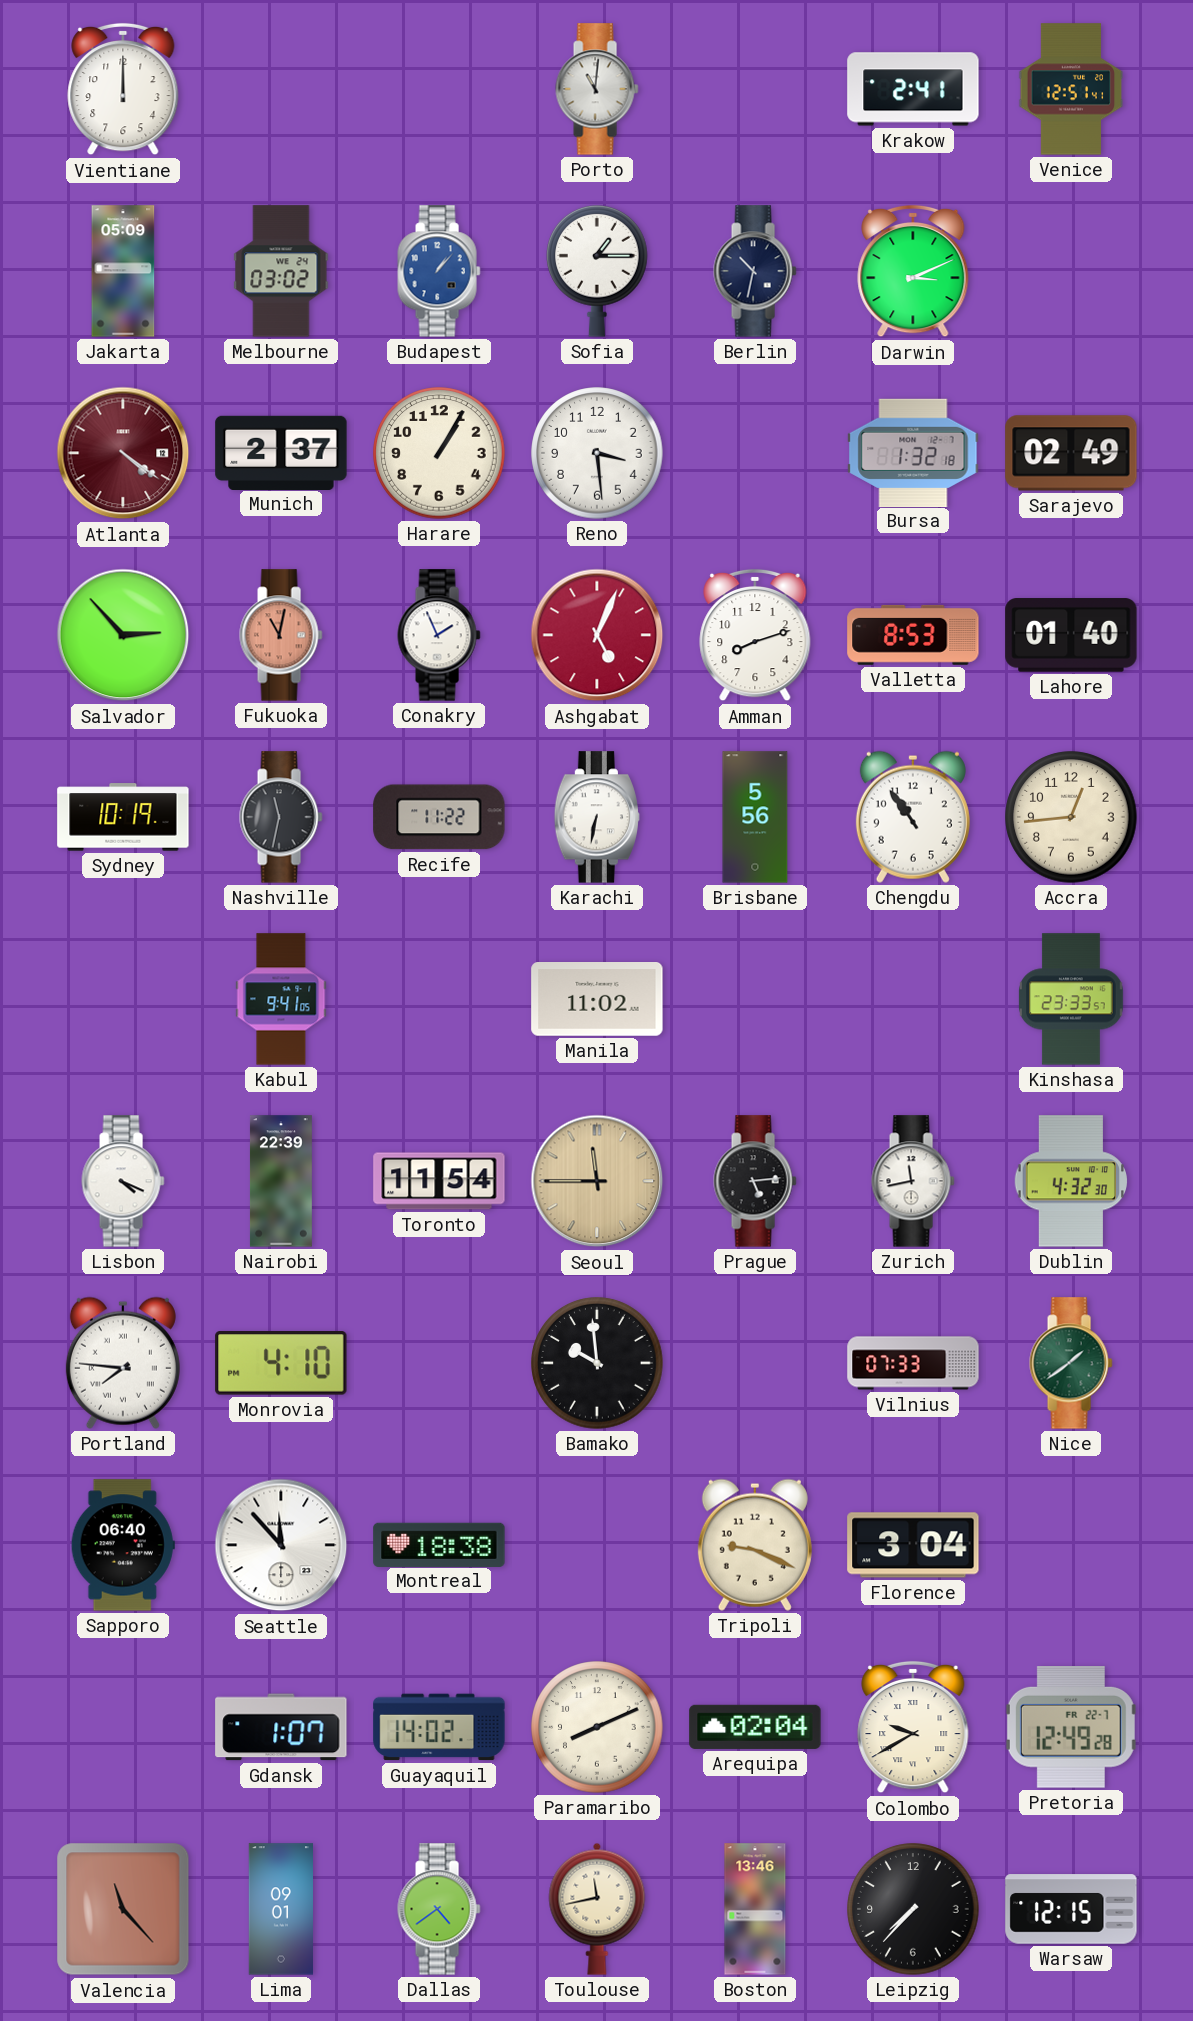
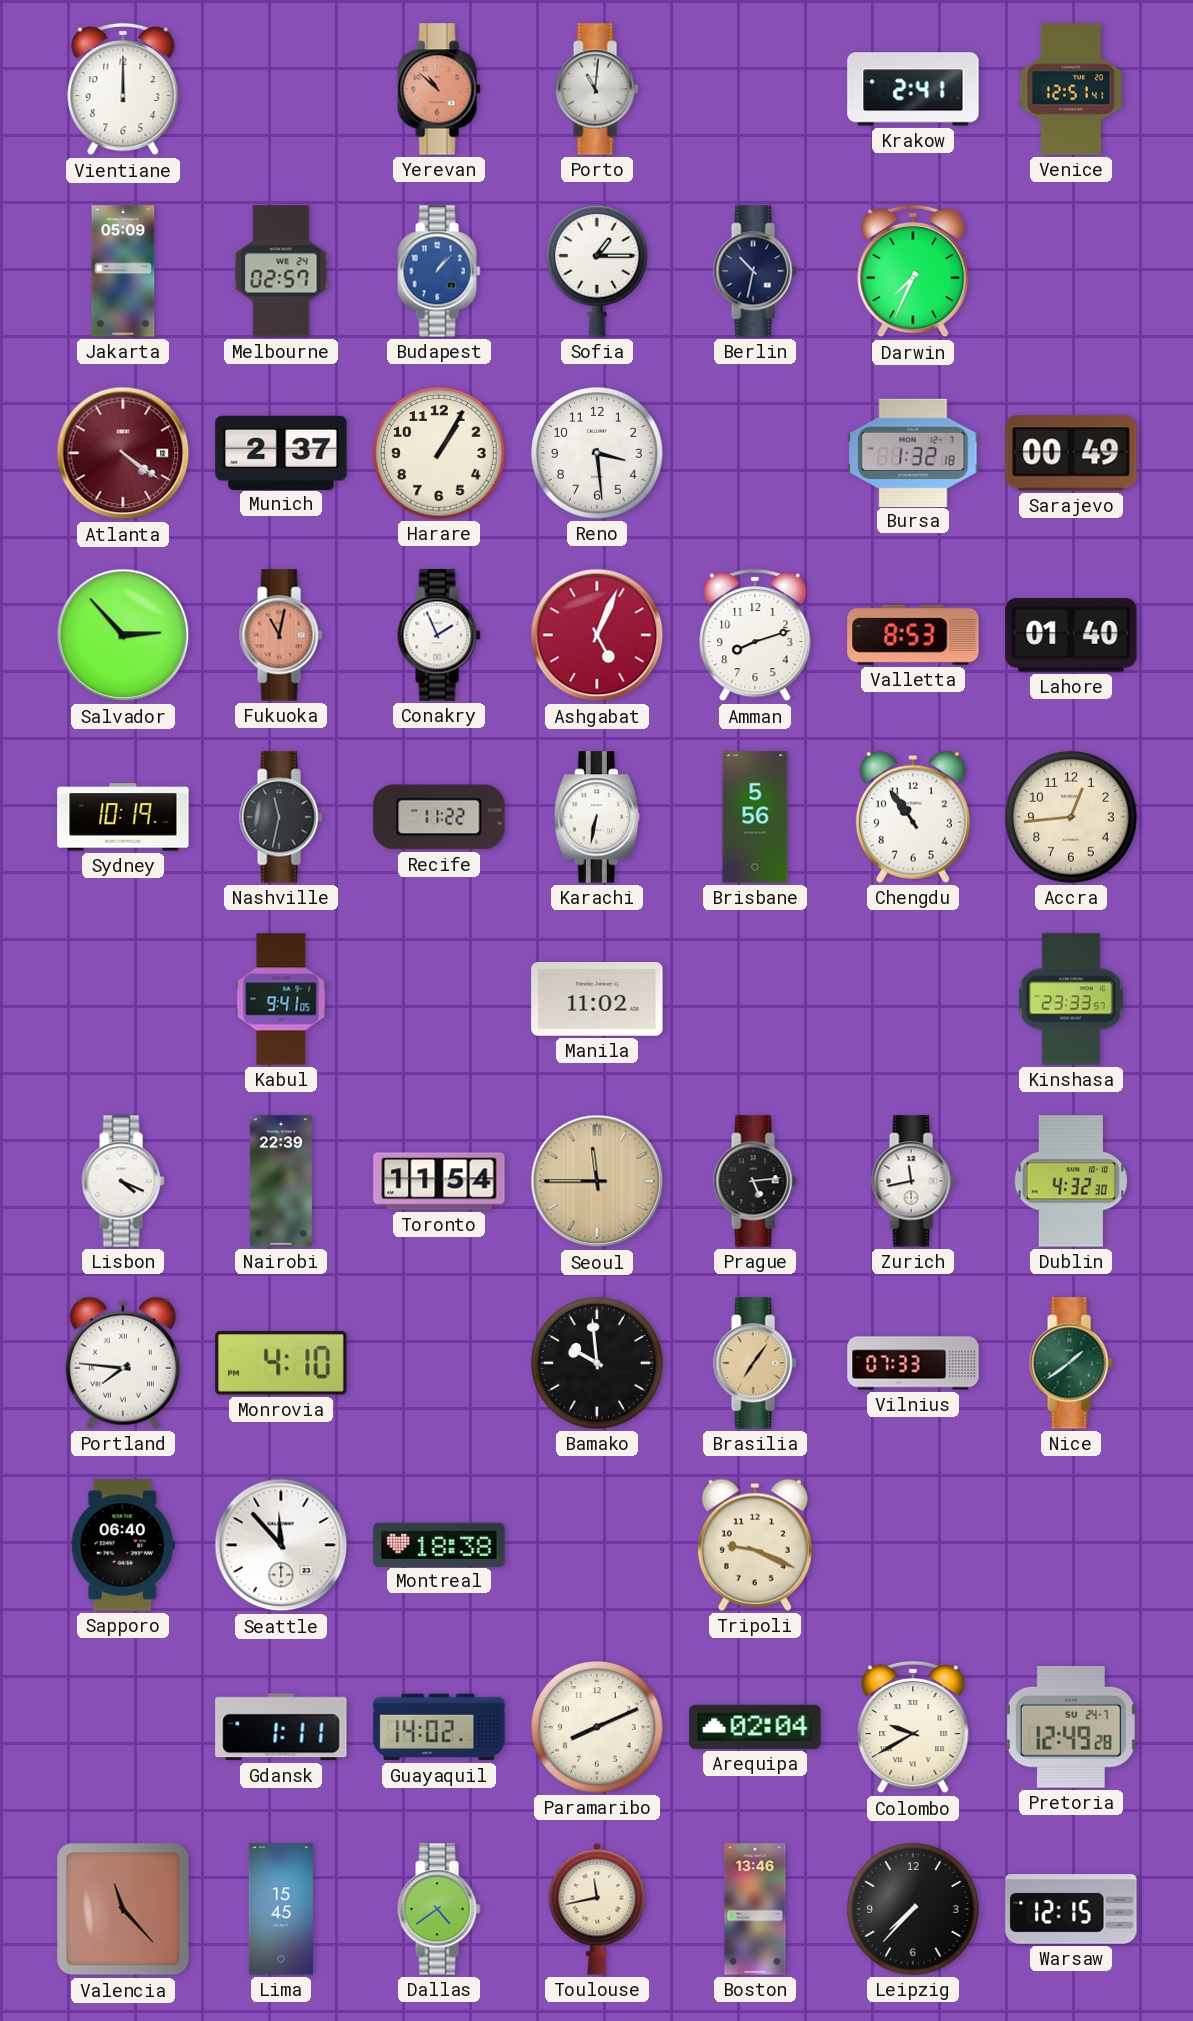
Yerevan: none -> 10:52 (439, 89)
Melbourne: 03:02 -> 02:57 (281, 271)
Darwin: 3:11 -> 7:34 (913, 271)
Sarajevo: 02:49 -> 00:49 (1071, 453)
Brasilia: none -> 7:06 (755, 1363)
Florence: 3:04 -> none (913, 1545)
Gdansk: 1:07 -> 1:11 (281, 1727)
Pretoria date: FR 22-7 -> SU 24-7 (1071, 1728)
Lima: 09:01 -> 15:45 (280, 1909)
